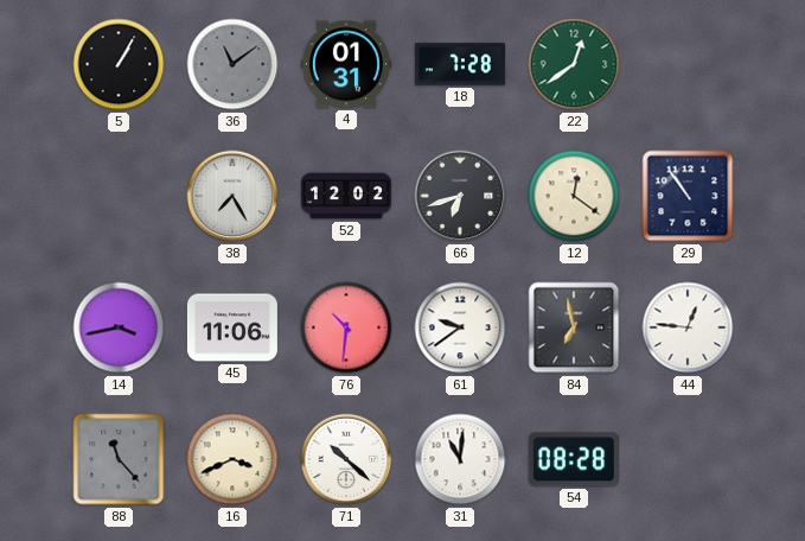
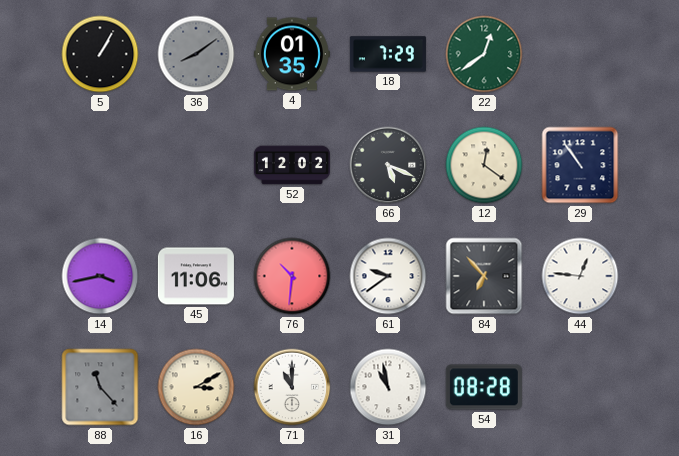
36: 11:09 -> 8:09 (196, 54)
4: 01:31 -> 01:35 (292, 54)
18: 7:28 -> 7:29 (388, 54)
38: 7:25 -> none (232, 196)
66: 6:42 -> 5:19 (388, 165)
84: 6:58 -> 6:53 (484, 276)
16: 3:41 -> 3:10 (196, 387)
71: 10:22 -> 11:00 (292, 387)
31: 11:01 -> 10:58 (388, 387)
